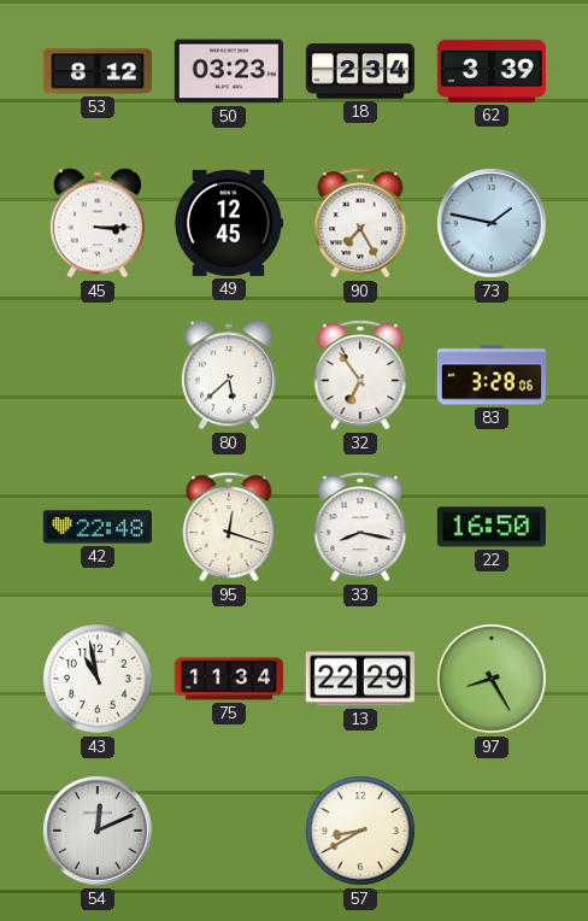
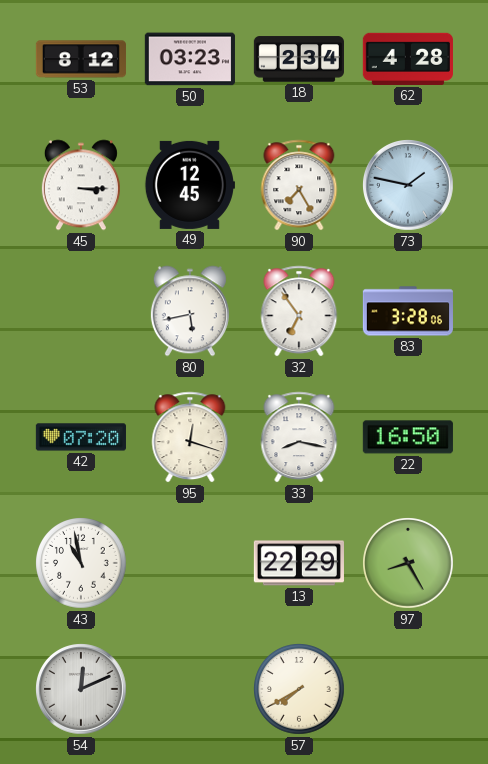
62: 3:39 -> 4:28 (408, 59)
80: 5:38 -> 5:43 (190, 311)
42: 22:48 -> 07:20 (80, 437)
75: 11:34 -> none (228, 679)
57: 8:40 -> 7:40 (299, 689)
